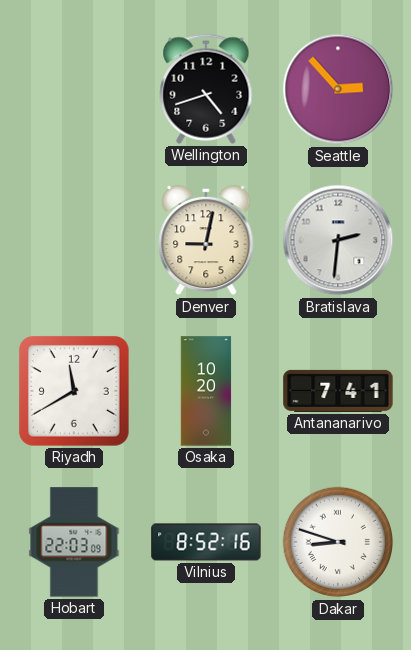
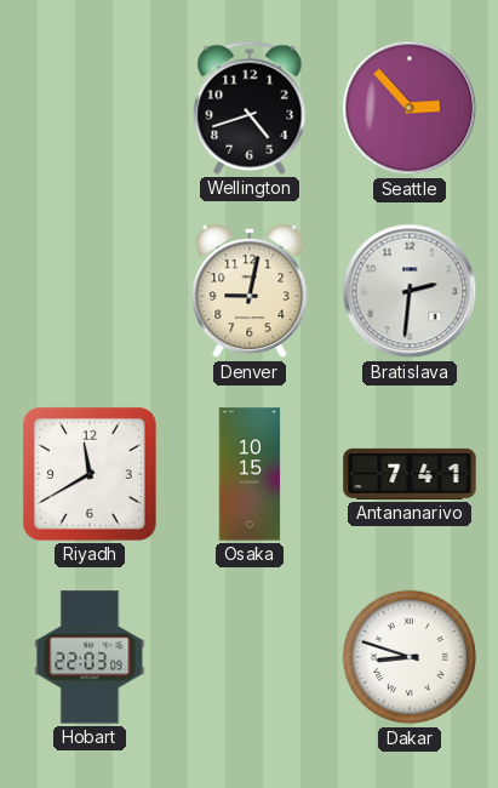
Osaka: 10:20 -> 10:15 (250, 474)
Vilnius: 8:52 -> none (206, 542)
